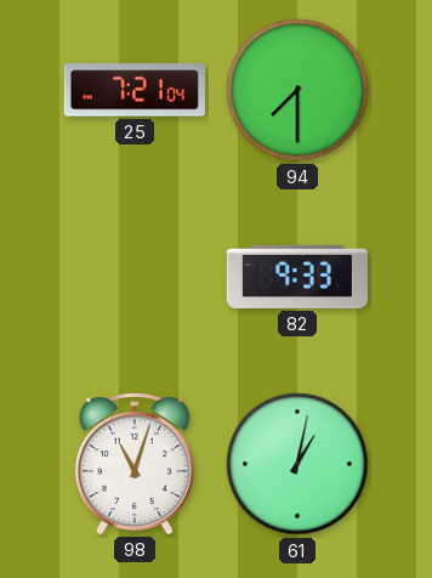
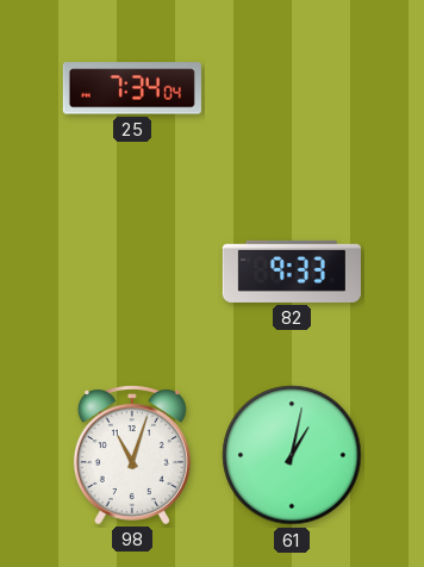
25: 7:21 -> 7:34 (132, 88)
94: 7:30 -> none (297, 90)
